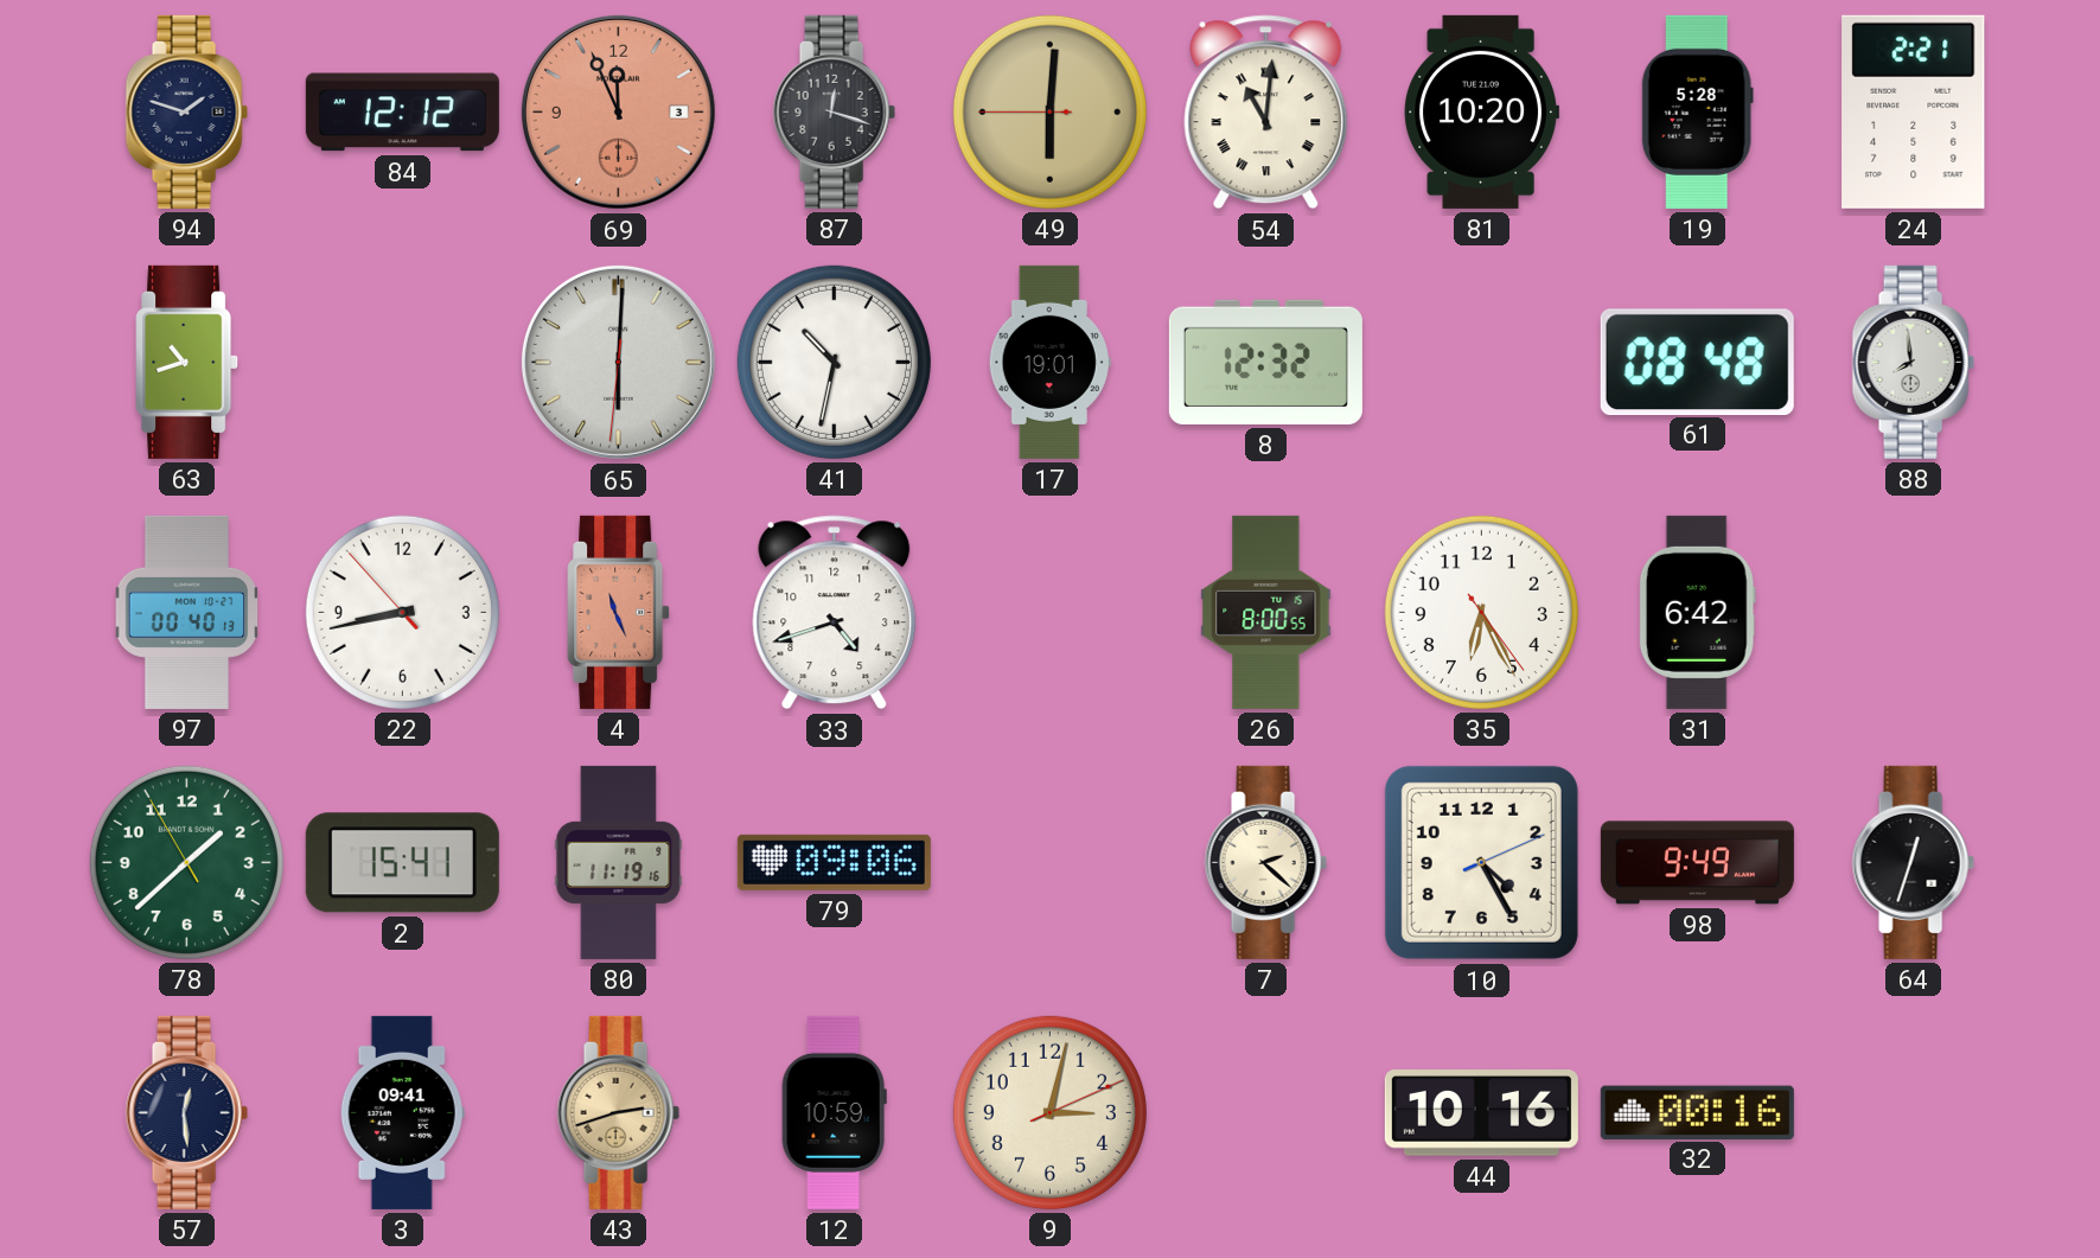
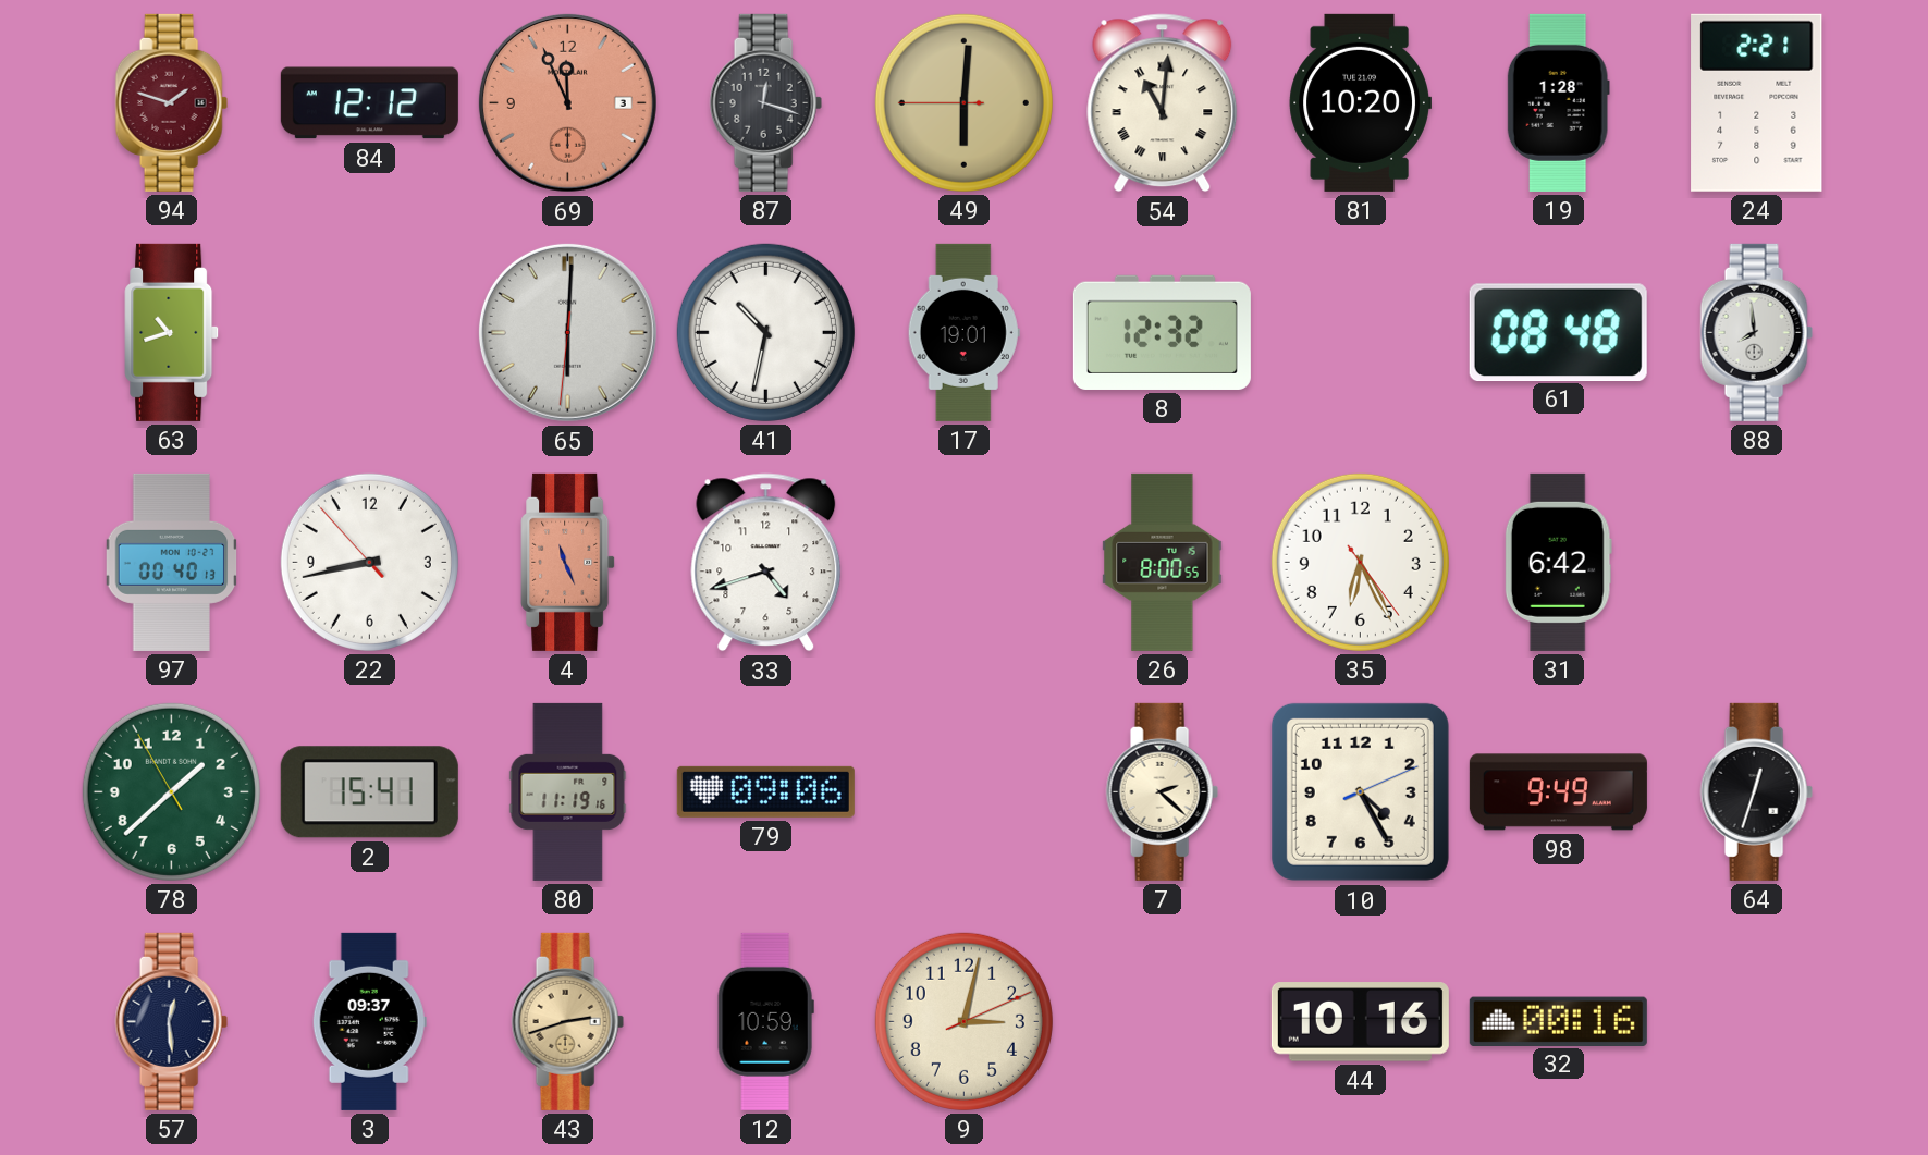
94 dial: navy -> burgundy (171, 102)
19: 5:28 -> 1:28 (1558, 102)
3: 09:41 -> 09:37 (369, 1021)
